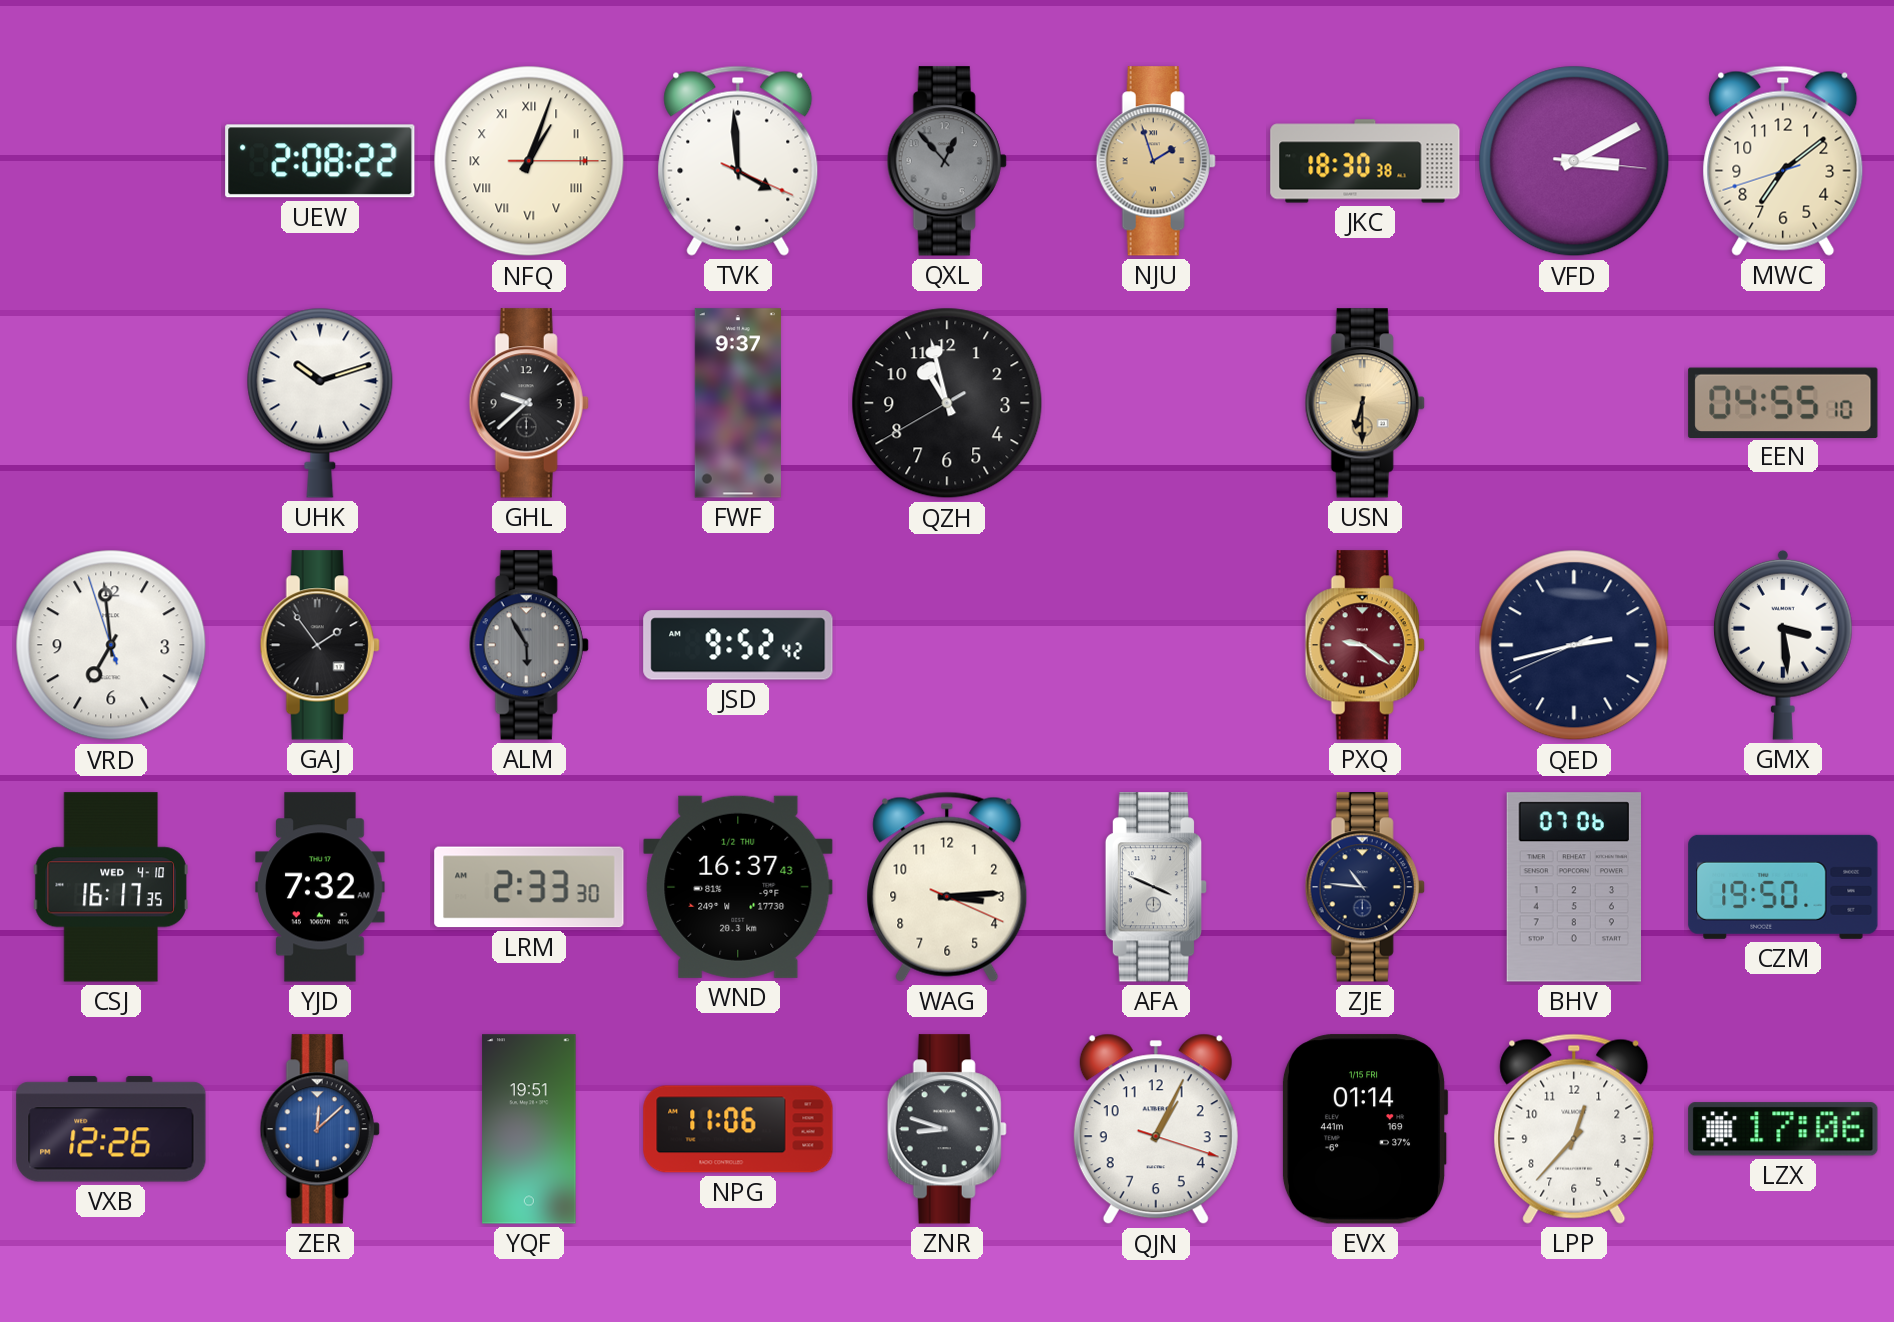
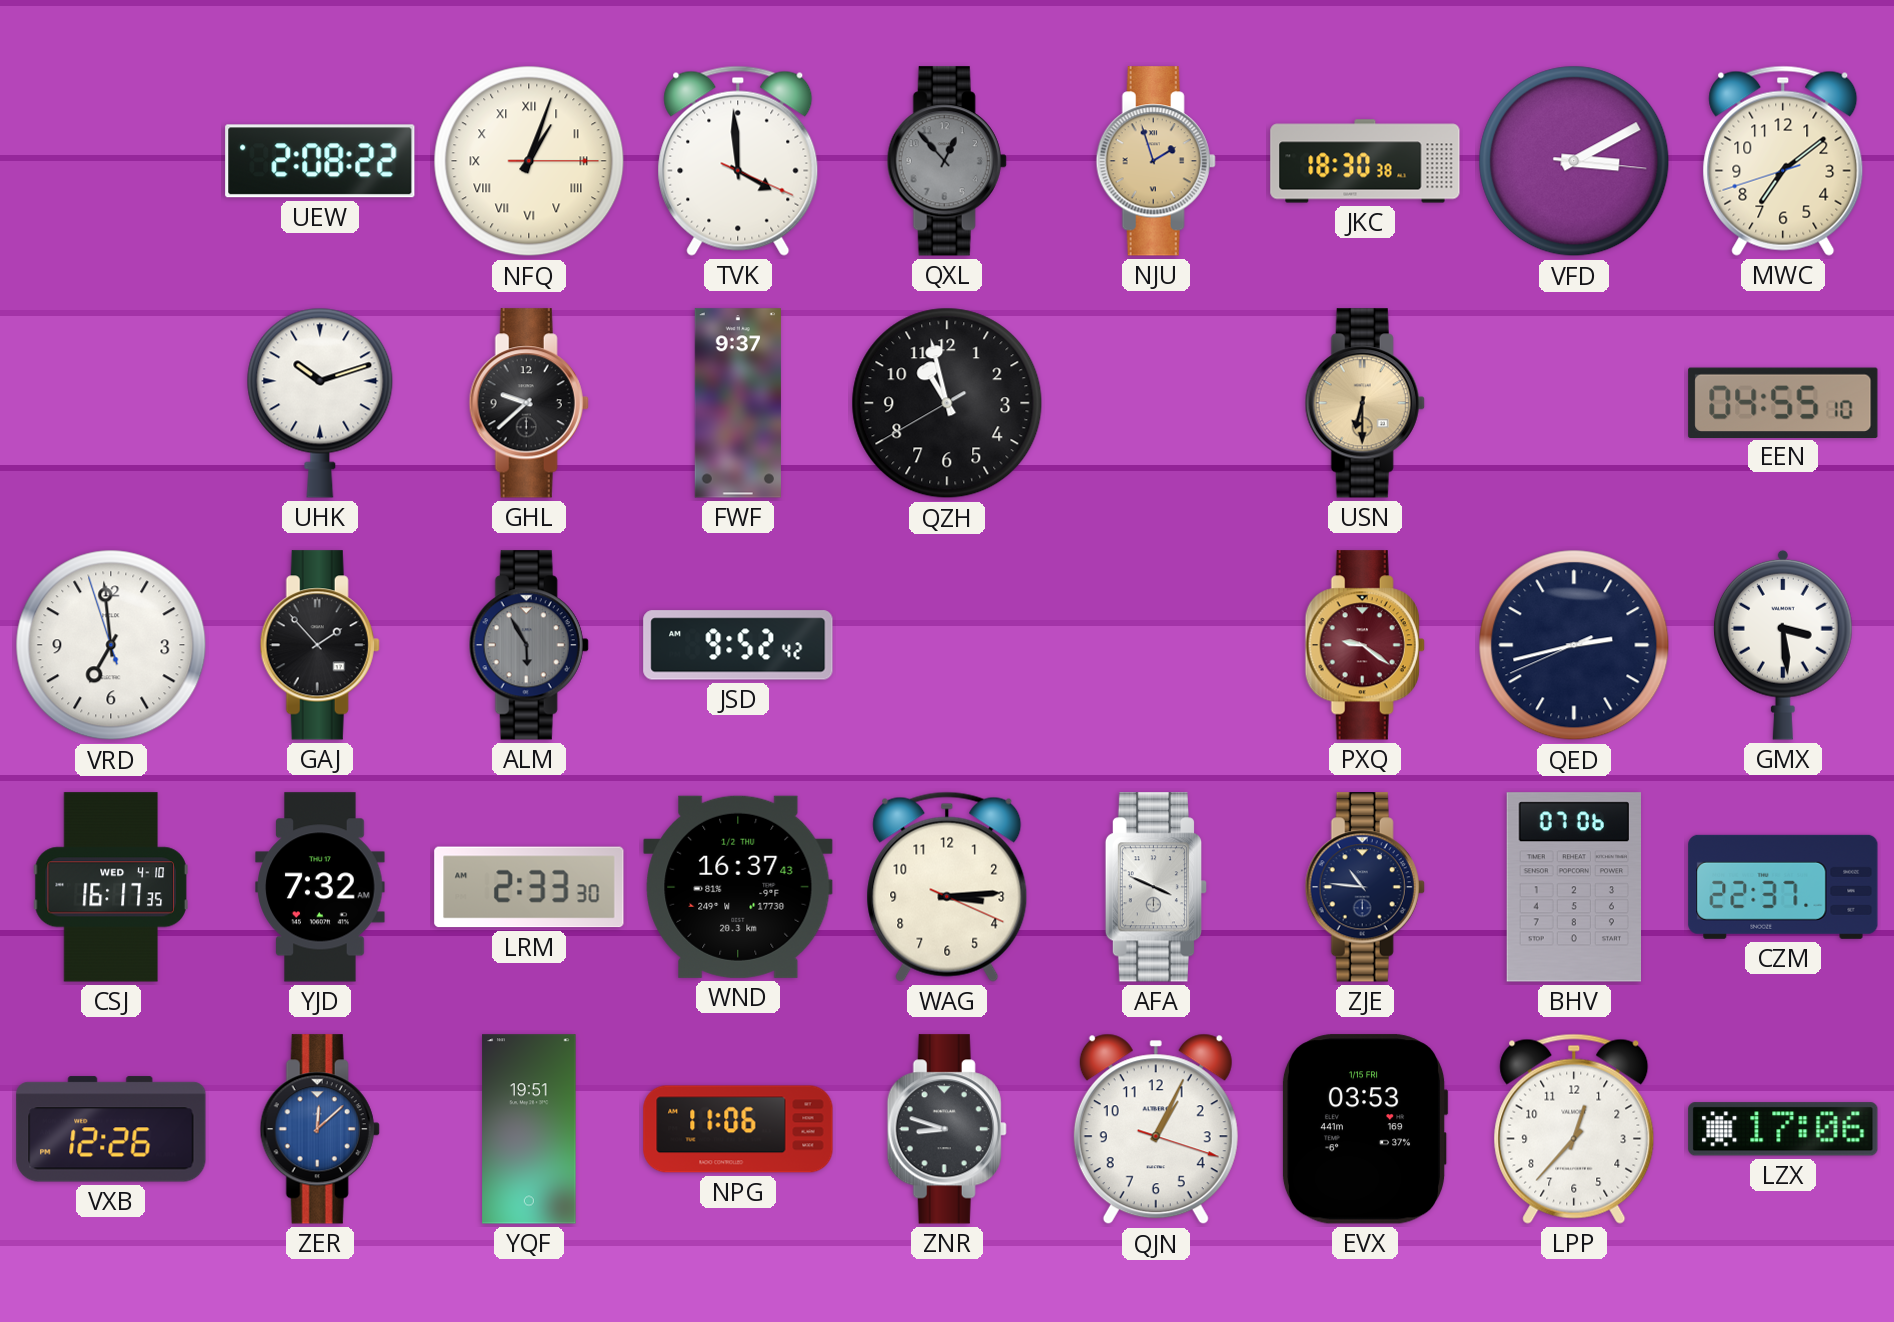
GAJ: 1:54 -> 1:53 (320, 645)
CZM: 19:50 -> 22:37 (1783, 887)
EVX: 01:14 -> 03:53 (1365, 1129)
